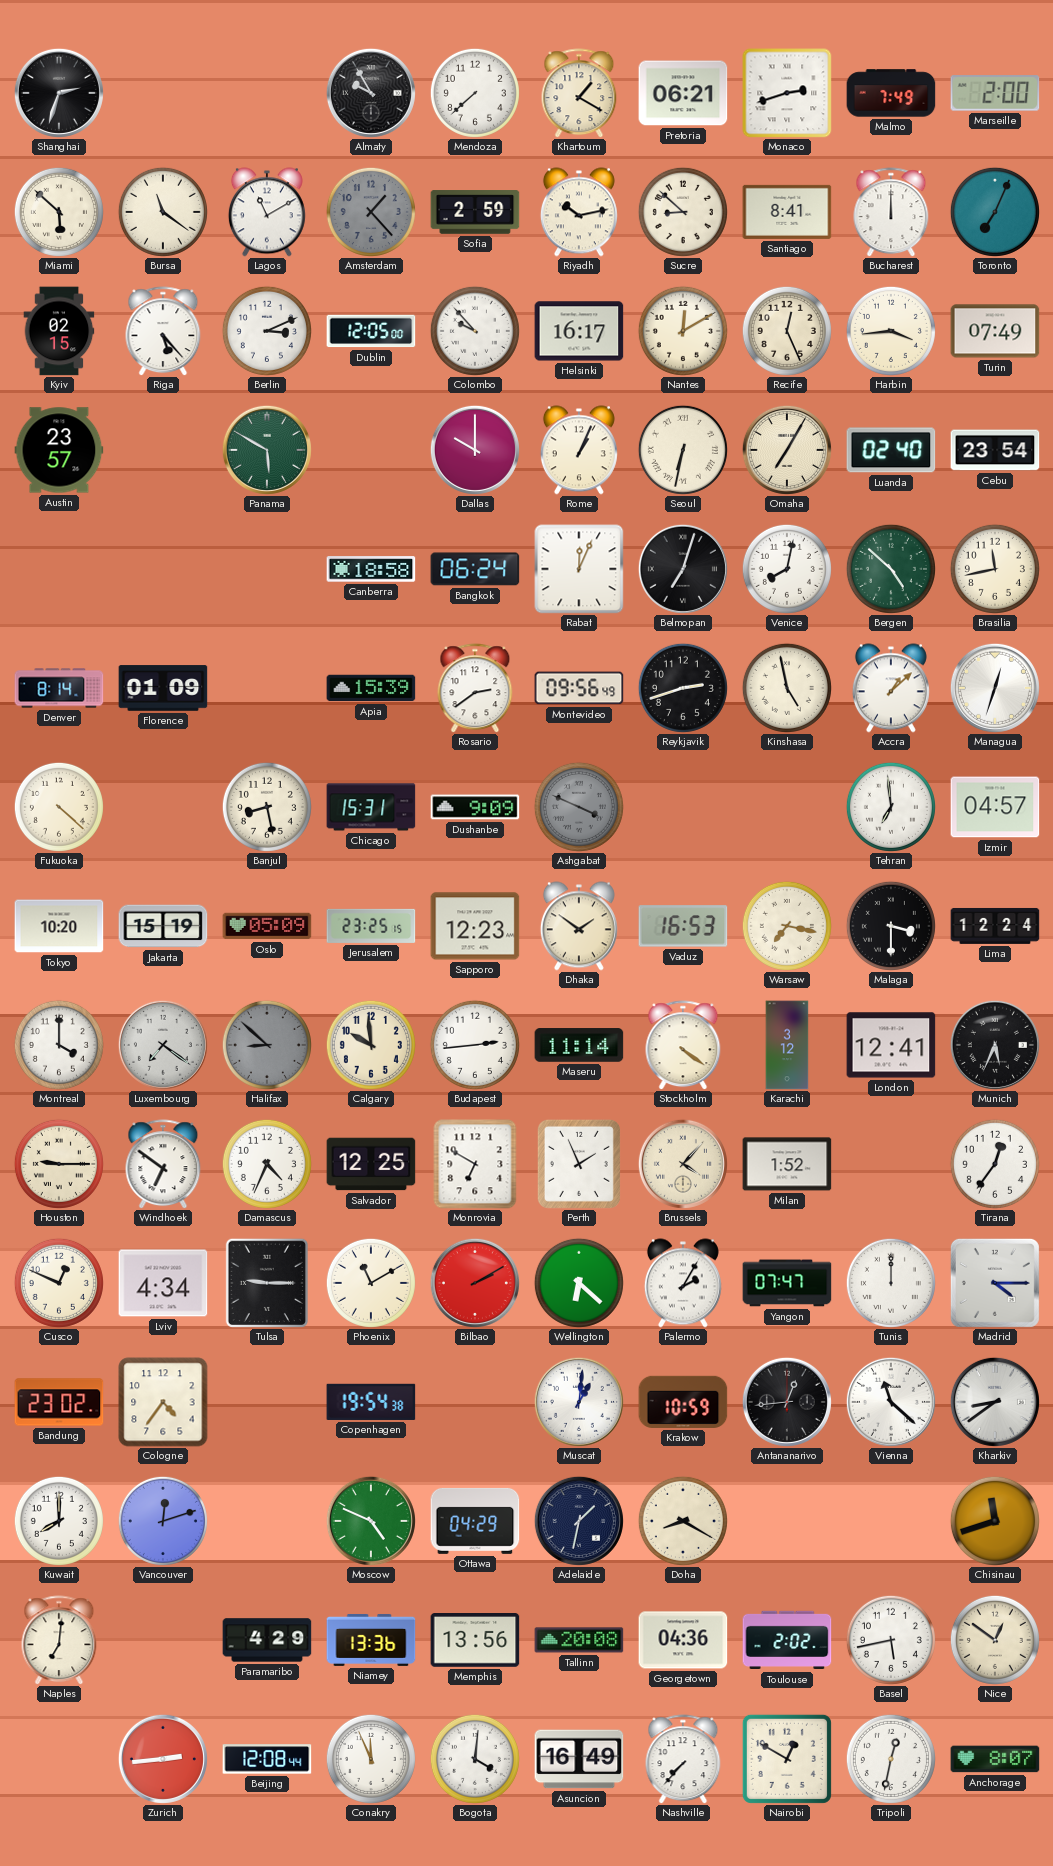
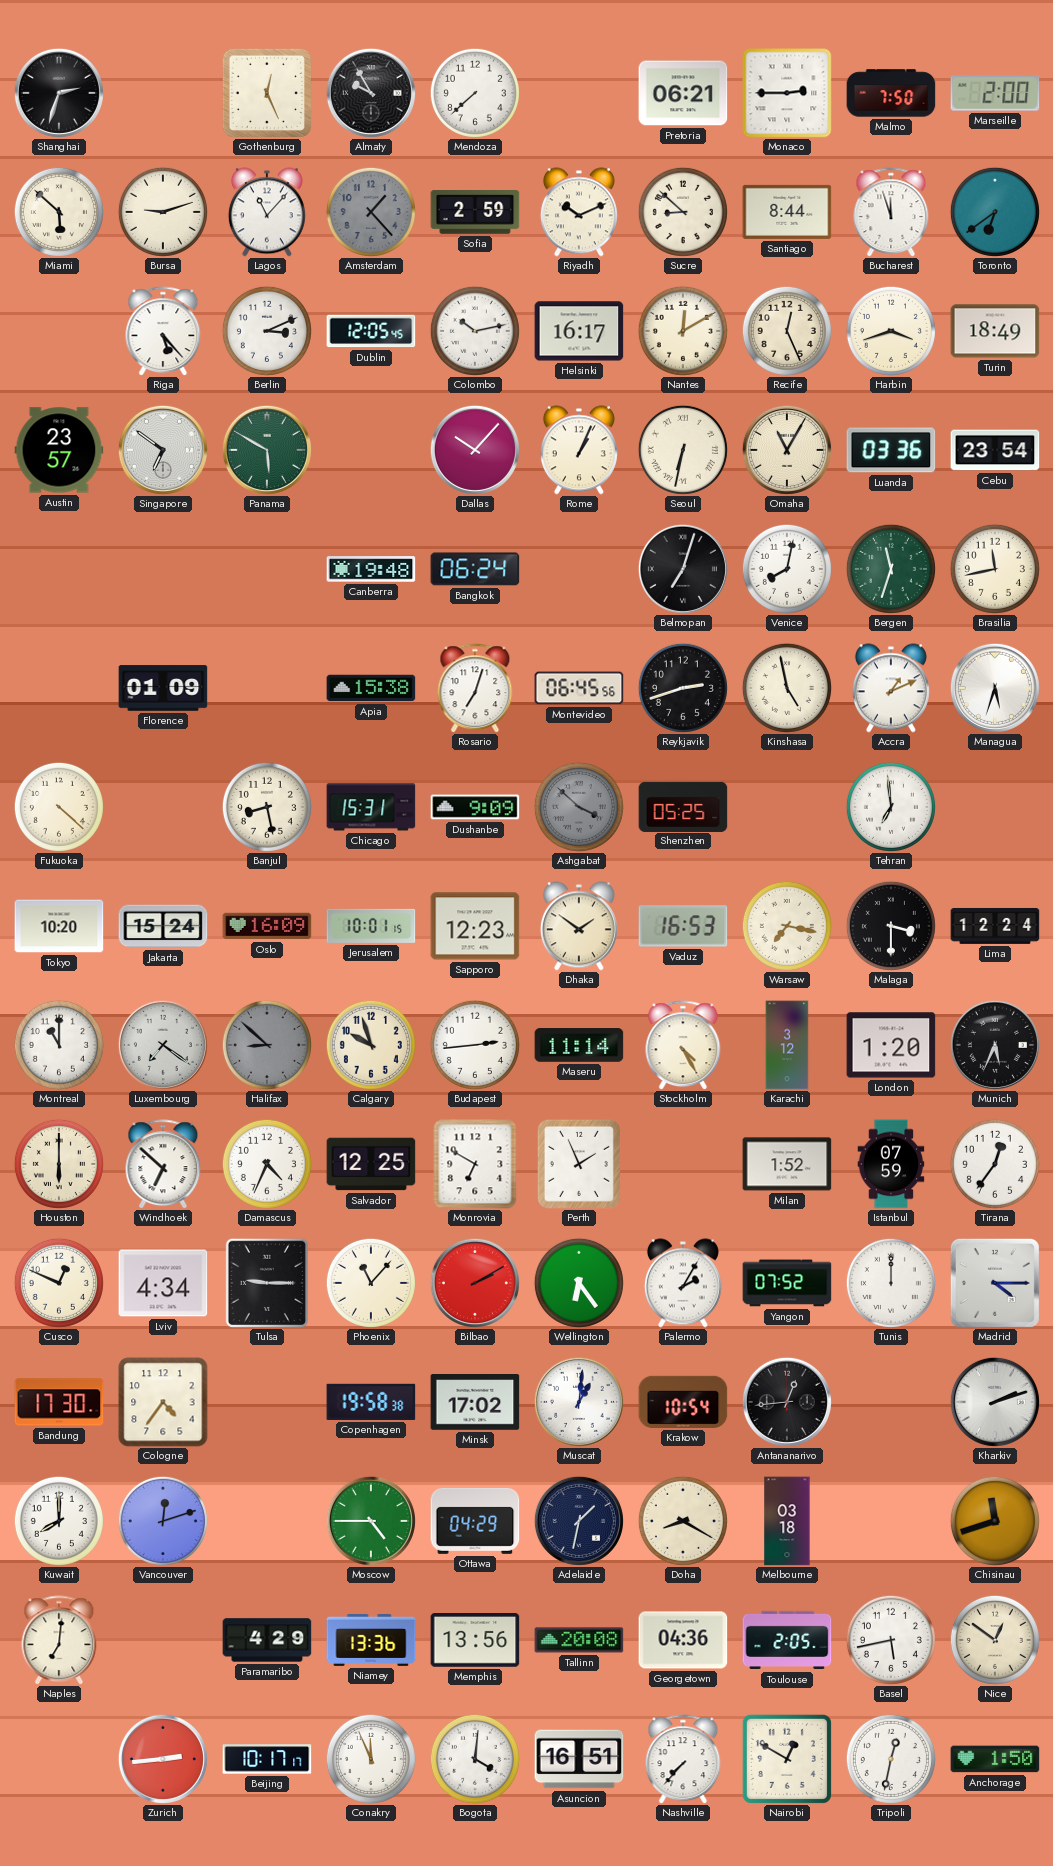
Gothenburg: none -> 12:26 (267, 93)
Khartoum: 1:20 -> none (579, 93)
Monaco: 2:42 -> 2:45 (787, 93)
Malmo: 7:49 -> 7:50 (891, 93)
Bursa: 11:21 -> 9:12 (163, 212)
Lagos: 11:10 -> 11:07 (267, 212)
Riyadh: 10:13 -> 10:11 (579, 212)
Santiago: 8:41 -> 8:44 (787, 212)
Bucharest: 12:00 -> 11:57 (891, 212)
Toronto: 7:04 -> 6:39 (995, 212)
Kyiv: 02:15 -> none (59, 331)
Dublin: 12:05:00 -> 12:05:45 (371, 331)
Colombo: 9:53 -> 10:13 (475, 331)
Harbin: 3:44 -> 3:42 (891, 331)
Turin: 07:49 -> 18:49 (995, 331)
Singapore: none -> 6:51 (163, 450)
Dallas: 10:00 -> 10:07 (475, 450)
Omaha: 7:05 -> 11:05 (787, 450)
Luanda: 02:40 -> 03:36 (891, 450)
Canberra: 18:58 -> 19:48 (371, 569)
Rabat: 12:04 -> none (579, 569)
Bergen: 4:52 -> 11:33 (891, 569)
Denver: 8:14 -> none (59, 688)
Apia: 15:39 -> 15:38 (371, 688)
Rosario: 2:39 -> 7:03 (475, 688)
Montevideo: 09:56 -> 06:45 (579, 688)
Accra: 1:08 -> 1:11 (891, 688)
Managua: 12:33 -> 5:33 (995, 688)
Ashgabat: 3:49 -> 3:52 (579, 807)
Shenzhen: none -> 05:25 (683, 806)
Izmir: 04:57 -> none (995, 807)
Jakarta: 15:19 -> 15:24 (163, 926)
Oslo: 05:09 -> 16:09 (267, 926)
Jerusalem: 23:25 -> 10:01 (371, 926)
Montreal: 4:00 -> 11:00 (59, 1045)
Calgary: 9:59 -> 9:57 (371, 1045)
Stockholm: 4:21 -> 4:25 (683, 1045)
London: 12:41 -> 1:20 (891, 1045)
Houston: 9:15 -> 6:00 (59, 1164)
Windhoek: 6:51 -> 6:52 (163, 1164)
Brussels: 4:07 -> none (683, 1164)
Istanbul: none -> 07:59 (891, 1164)
Phoenix: 11:10 -> 11:07 (371, 1283)
Wellington: 6:22 -> 6:24 (579, 1283)
Yangon: 07:47 -> 07:52 (787, 1283)
Bandung: 23:02 -> 17:30 (59, 1402)
Copenhagen: 19:54 -> 19:58 (371, 1402)
Minsk: none -> 17:02 (475, 1402)
Krakow: 10:59 -> 10:54 (683, 1402)
Vienna: 11:22 -> none (891, 1402)
Kharkiv: 8:39 -> 2:12 (995, 1402)
Moscow: 4:49 -> 4:45 (371, 1521)
Melbourne: none -> 03:18 (787, 1521)
Toulouse: 2:02 -> 2:05 (787, 1640)
Beijing: 12:08 -> 10:17 (267, 1759)
Asuncion: 16:49 -> 16:51 (579, 1759)
Anchorage: 8:07 -> 1:50 (995, 1759)
